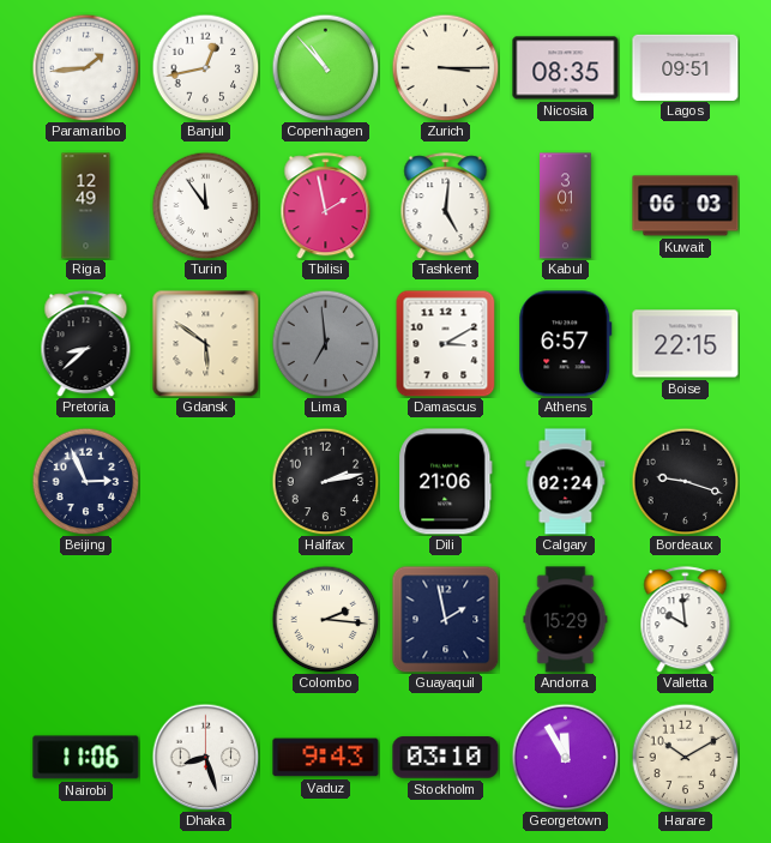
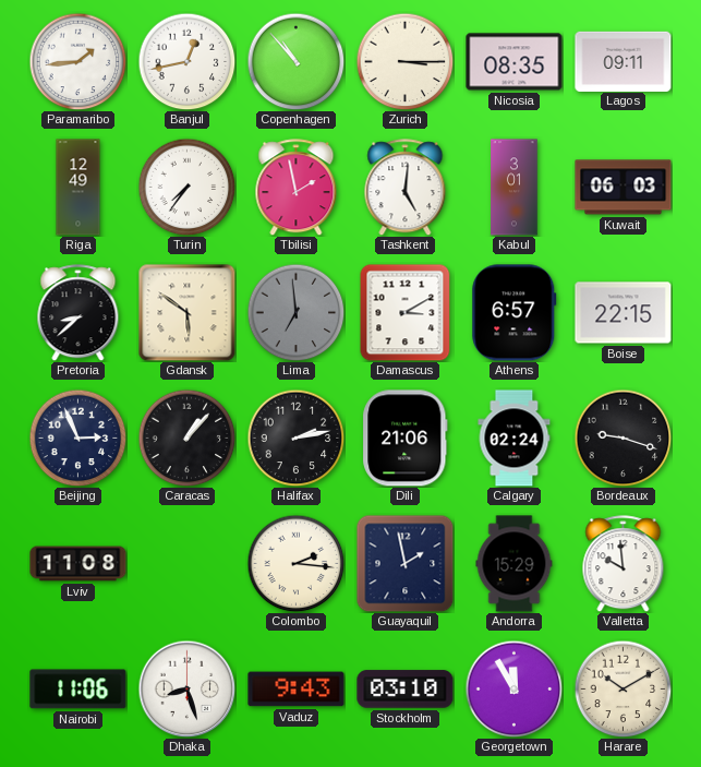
Lagos: 09:51 -> 09:11 (624, 61)
Turin: 11:54 -> 7:36 (186, 187)
Caracas: none -> 1:07 (186, 438)
Lviv: none -> 11:08 (78, 564)
